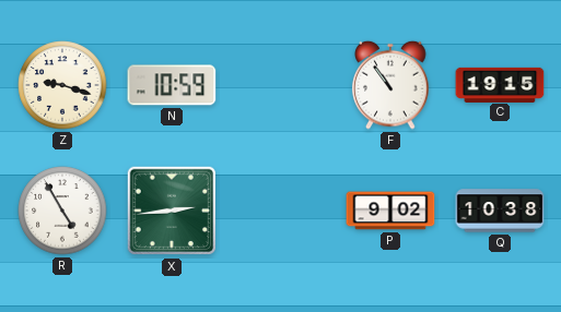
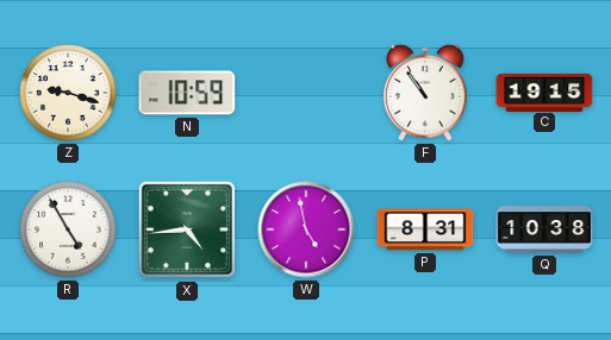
X: 2:44 -> 4:44 (187, 229)
W: none -> 4:58 (306, 229)
P: 9:02 -> 8:31 (425, 229)
